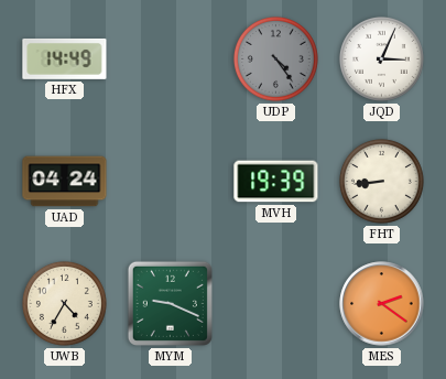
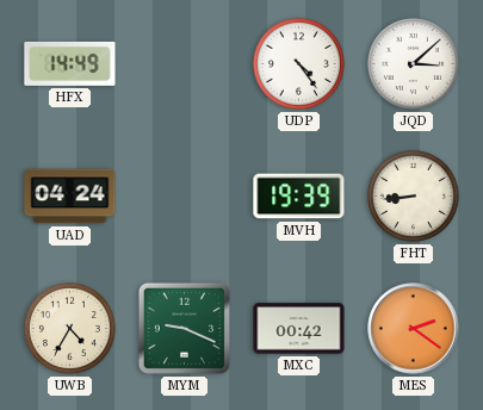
UDP dial: grey -> white (298, 63)
JQD: 3:04 -> 3:08 (413, 63)
MXC: none -> 00:42 (299, 329)
